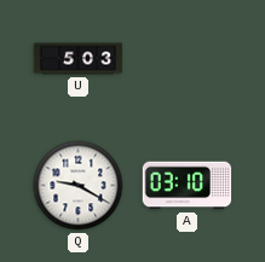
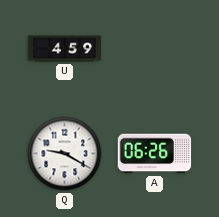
U: 5:03 -> 4:59 (65, 49)
A: 03:10 -> 06:26 (155, 154)
